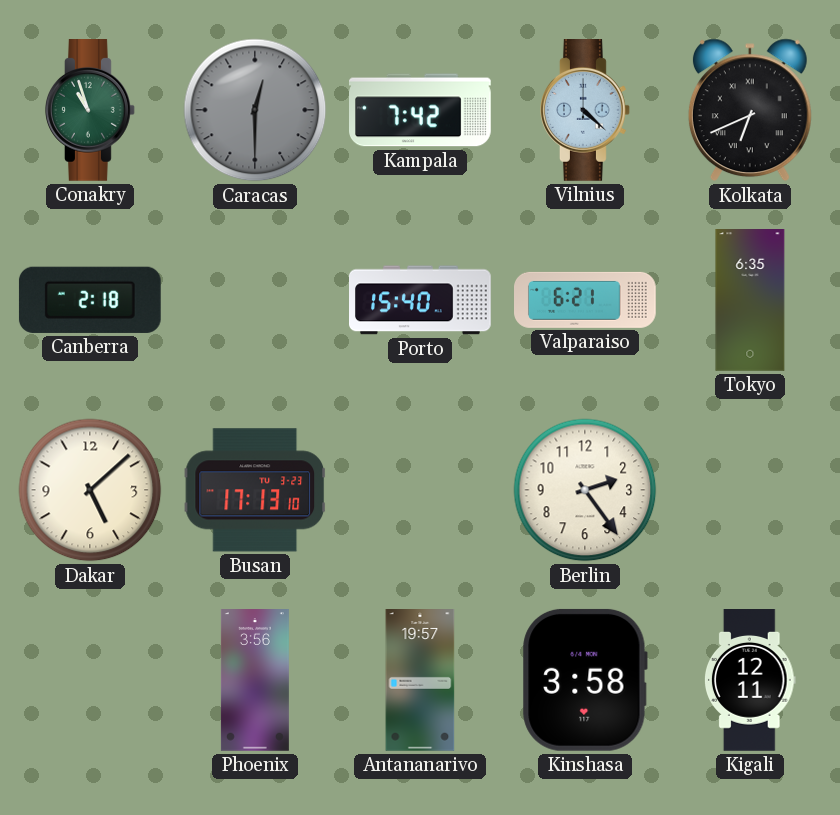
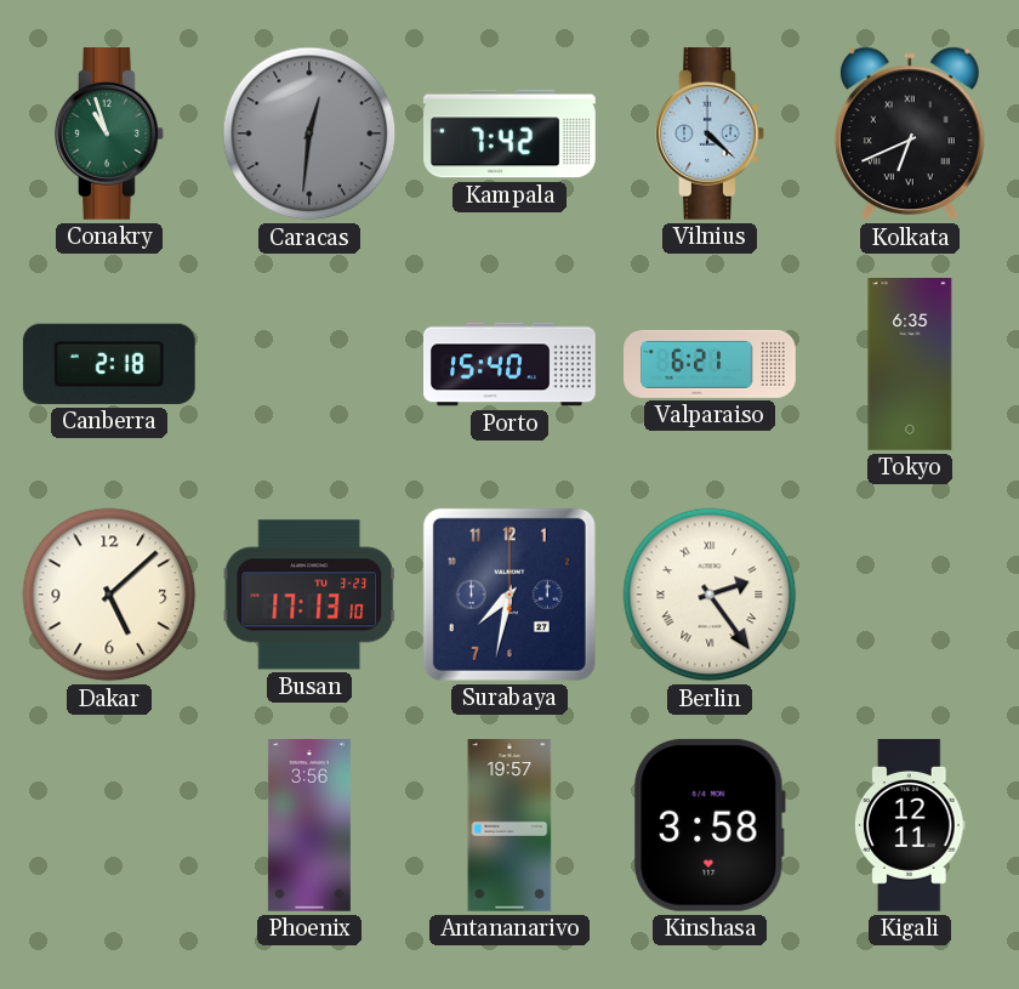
Caracas: 12:30 -> 12:31 (309, 133)
Surabaya: none -> 7:32 (509, 595)
Berlin numerals: Arabic -> Roman (710, 595)
